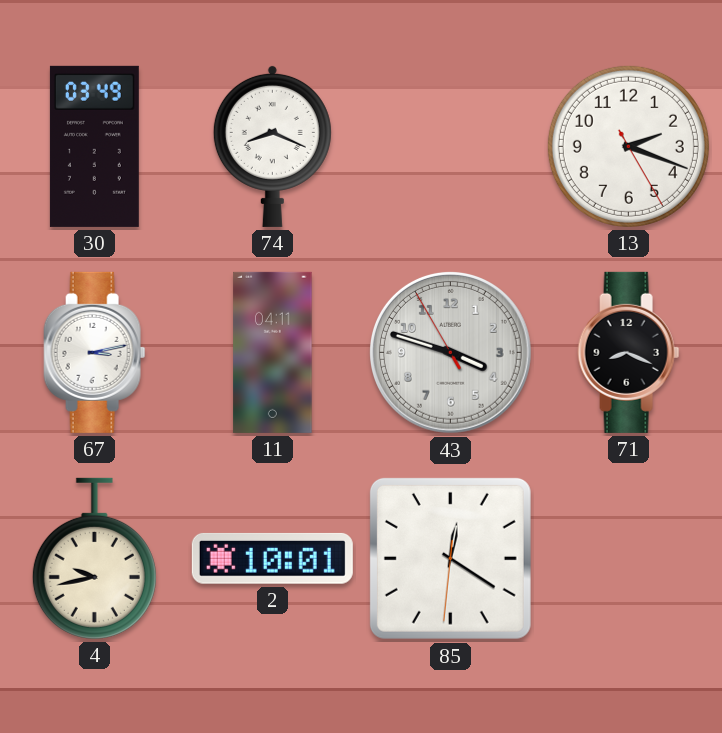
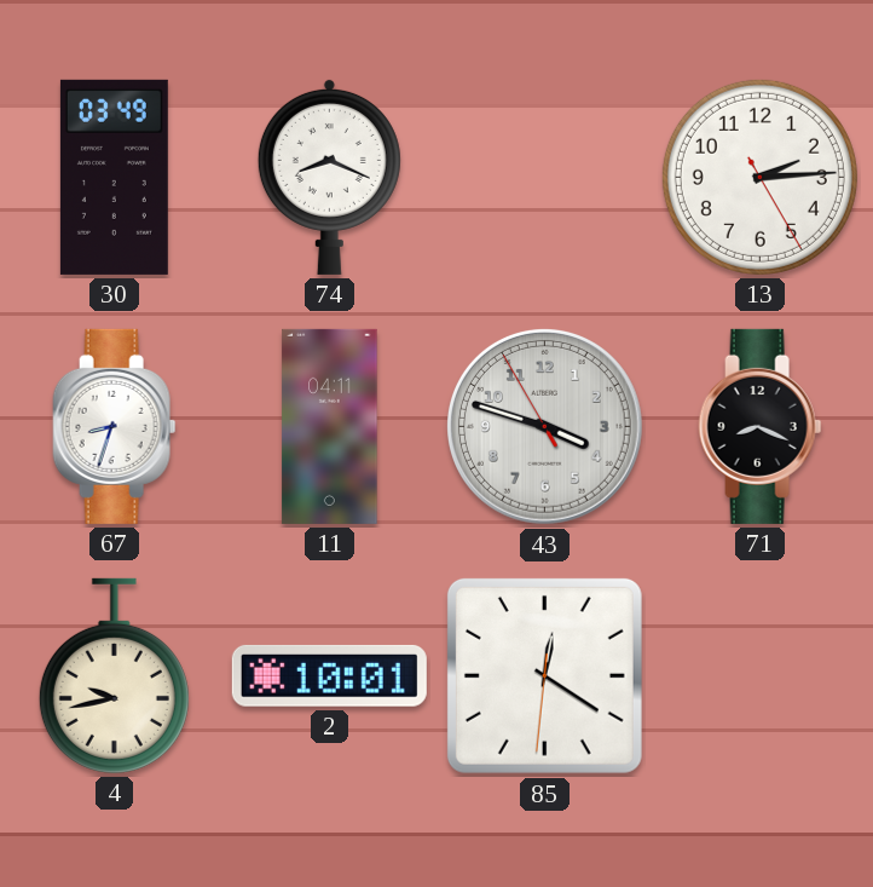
13: 2:18 -> 2:14 (759, 177)
67: 3:13 -> 8:33 (115, 426)
